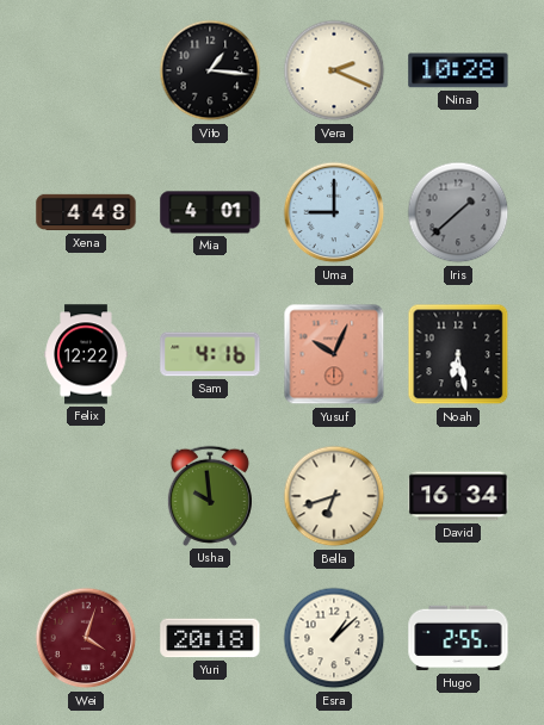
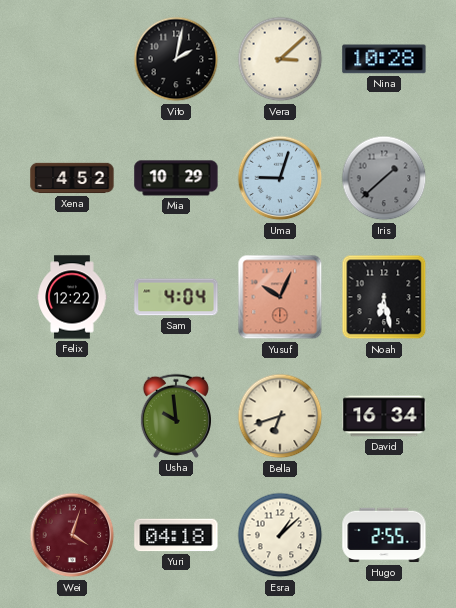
Vito: 1:16 -> 2:02 (176, 59)
Vera: 2:19 -> 3:08 (280, 59)
Xena: 4:48 -> 4:52 (72, 178)
Mia: 4:01 -> 10:29 (176, 178)
Uma: 9:00 -> 9:03 (280, 178)
Sam: 4:16 -> 4:04 (176, 297)
Yuri: 20:18 -> 04:18 (176, 535)
